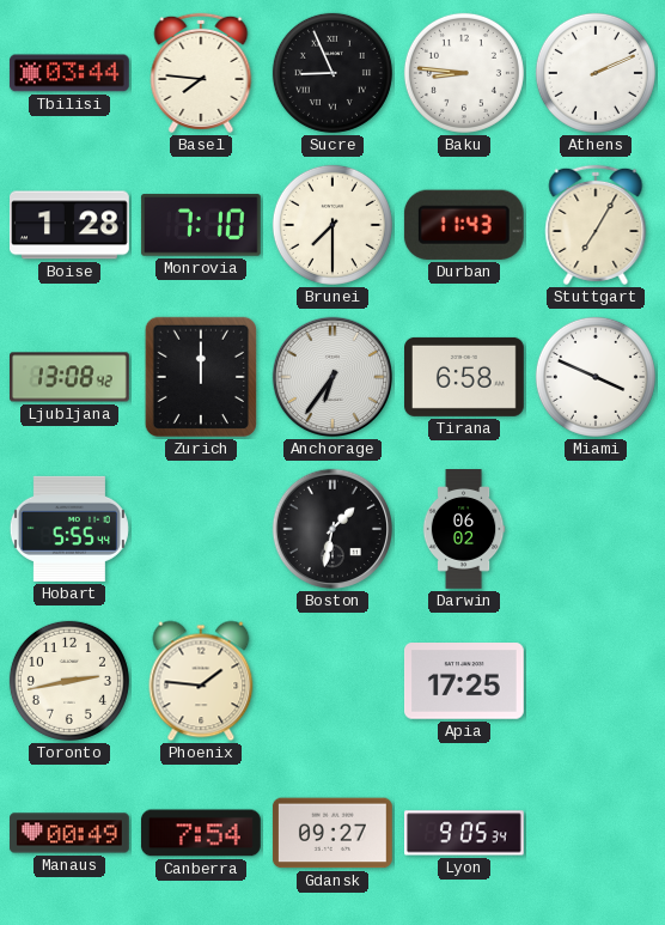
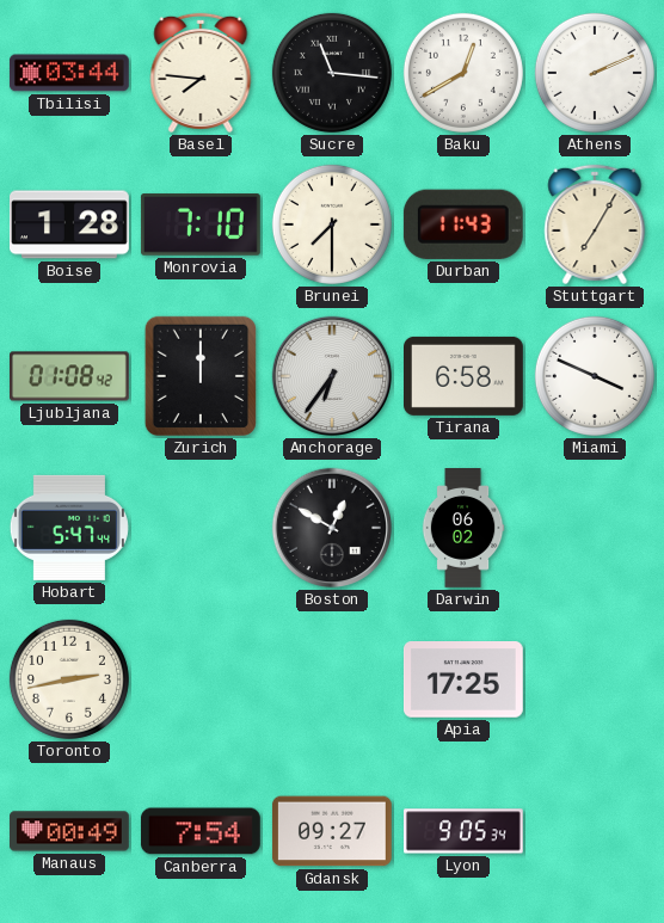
Sucre: 8:56 -> 11:16 (332, 73)
Baku: 8:46 -> 12:40 (463, 73)
Ljubljana: 13:08 -> 01:08 (70, 376)
Hobart: 5:55 -> 5:47 (69, 528)
Boston: 1:32 -> 12:50 (332, 528)
Phoenix: 1:46 -> none (201, 681)
